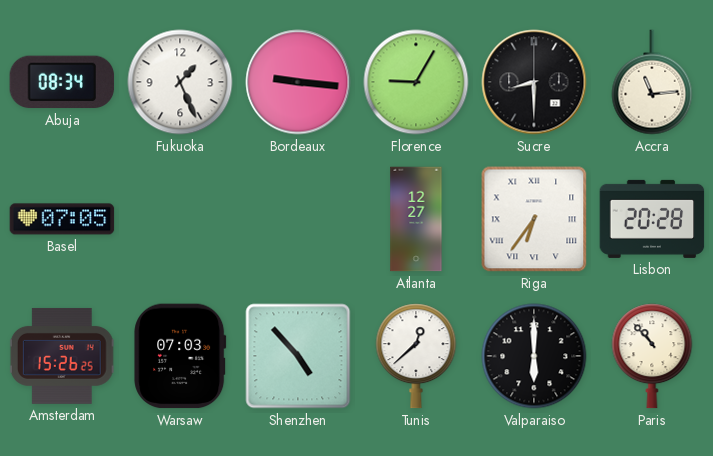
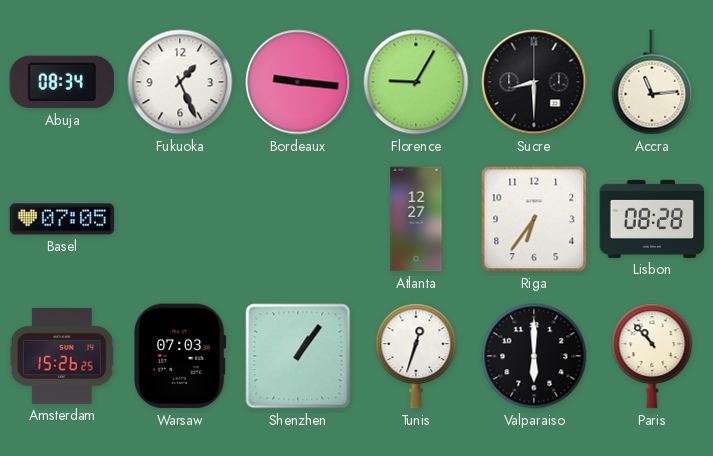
Riga numerals: Roman -> Arabic (534, 219)
Lisbon: 20:28 -> 08:28 (652, 219)
Shenzhen: 4:53 -> 1:06 (298, 356)
Tunis: 12:38 -> 12:33 (416, 356)
